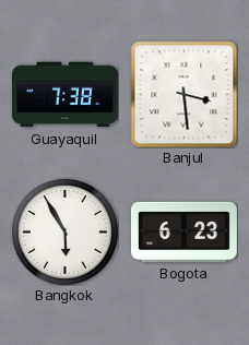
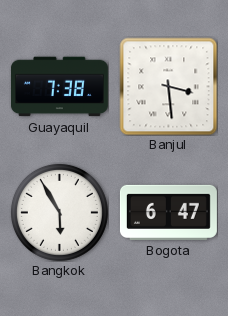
Bogota: 6:23 -> 6:47 (168, 212)
